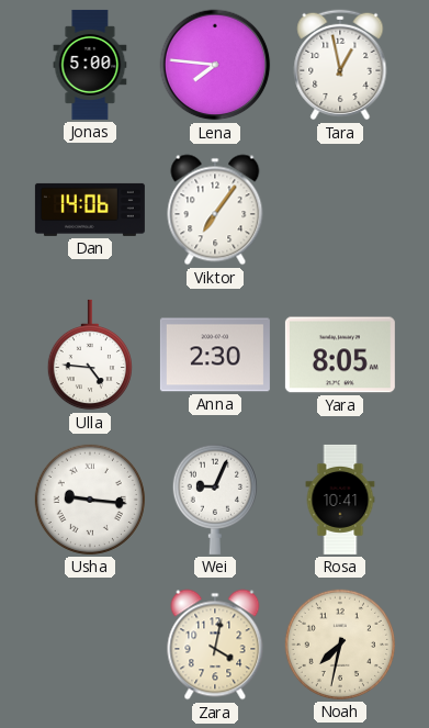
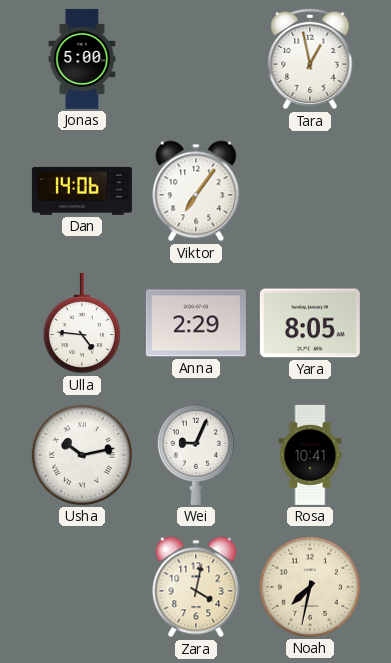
Lena: 7:46 -> none (215, 65)
Anna: 2:30 -> 2:29 (196, 323)
Usha: 9:16 -> 10:13 (82, 455)
